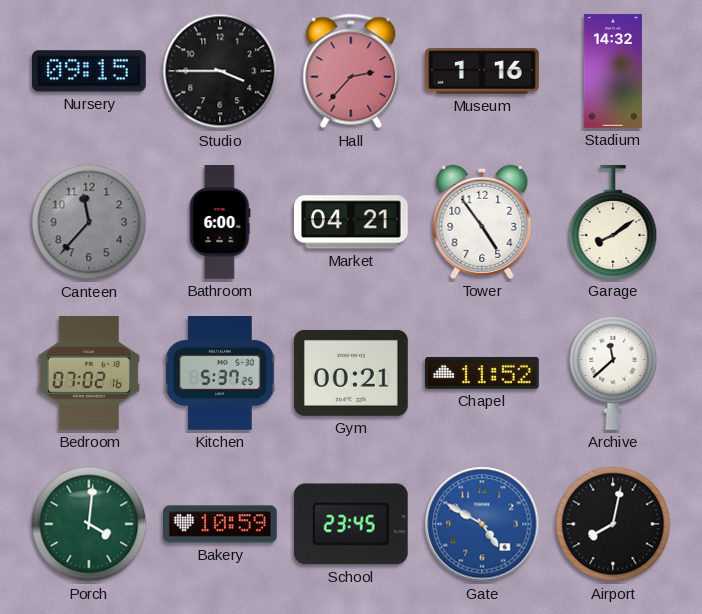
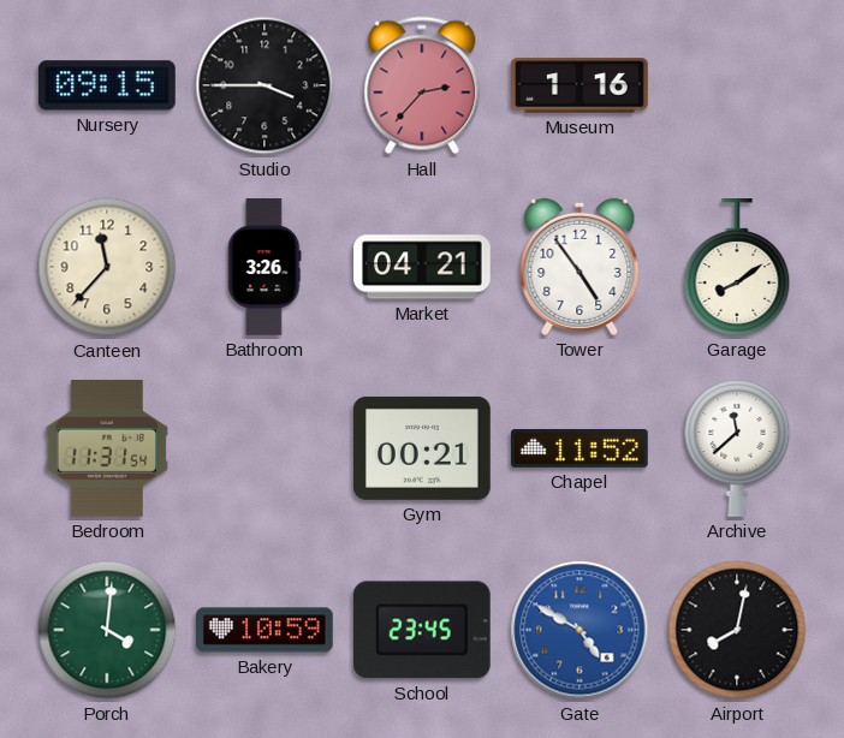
Stadium: 14:32 -> none (613, 71)
Canteen dial: grey -> cream (107, 267)
Bathroom: 6:00 -> 3:26 (265, 267)
Bedroom: 07:02 -> 11:31 (106, 450)
Kitchen: 5:37 -> none (220, 374)
